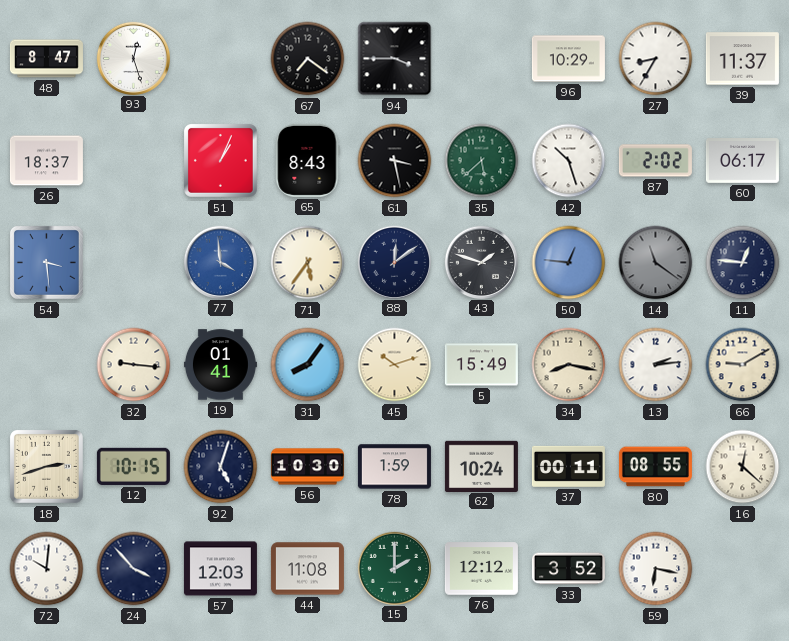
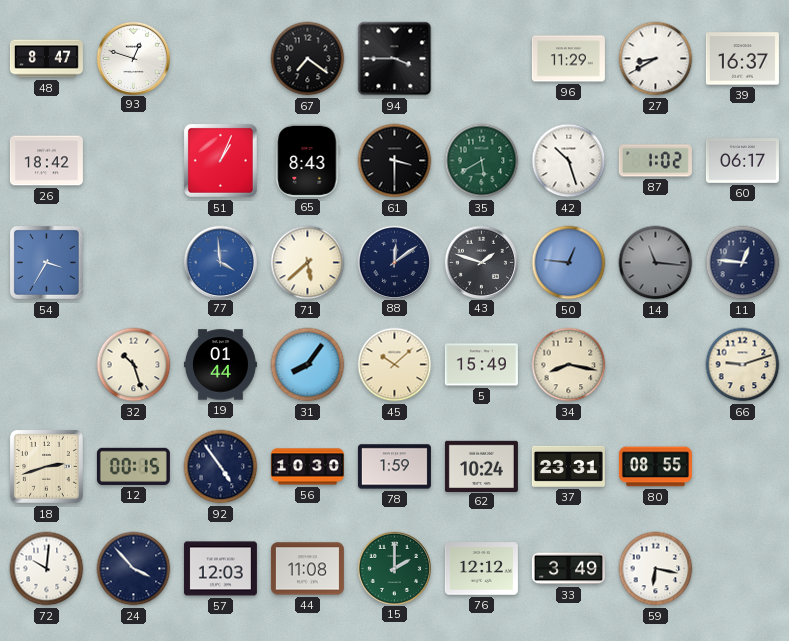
93: 12:27 -> 12:48 (133, 58)
96: 10:29 -> 11:29 (568, 59)
27: 8:35 -> 8:40 (656, 59)
39: 11:37 -> 16:37 (742, 59)
26: 18:37 -> 18:42 (46, 161)
61: 3:28 -> 3:30 (395, 161)
35: 5:38 -> 5:40 (482, 161)
87: 2:02 -> 1:02 (655, 161)
54: 3:29 -> 3:35 (46, 262)
71: 5:36 -> 5:38 (308, 263)
14: 11:21 -> 11:16 (656, 263)
32: 9:16 -> 10:27 (134, 365)
19: 01:41 -> 01:44 (220, 365)
45: 10:12 -> 10:08 (395, 365)
13: 2:14 -> none (656, 365)
66: 9:10 -> 9:12 (743, 365)
12: 10:15 -> 00:15 (133, 466)
92: 5:03 -> 4:54 (221, 467)
37: 00:11 -> 23:31 (568, 466)
16: 12:22 -> none (743, 467)
33: 3:52 -> 3:49 (568, 569)
